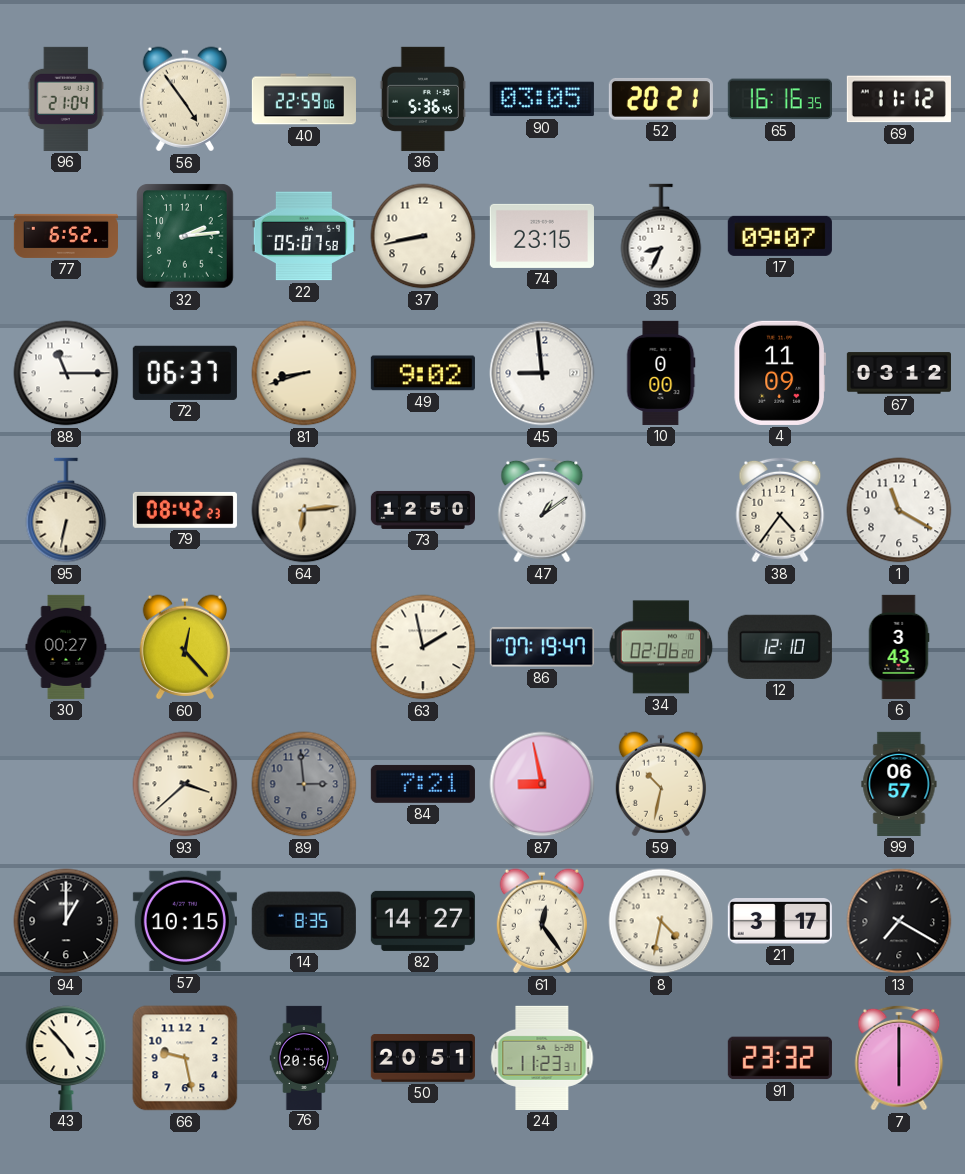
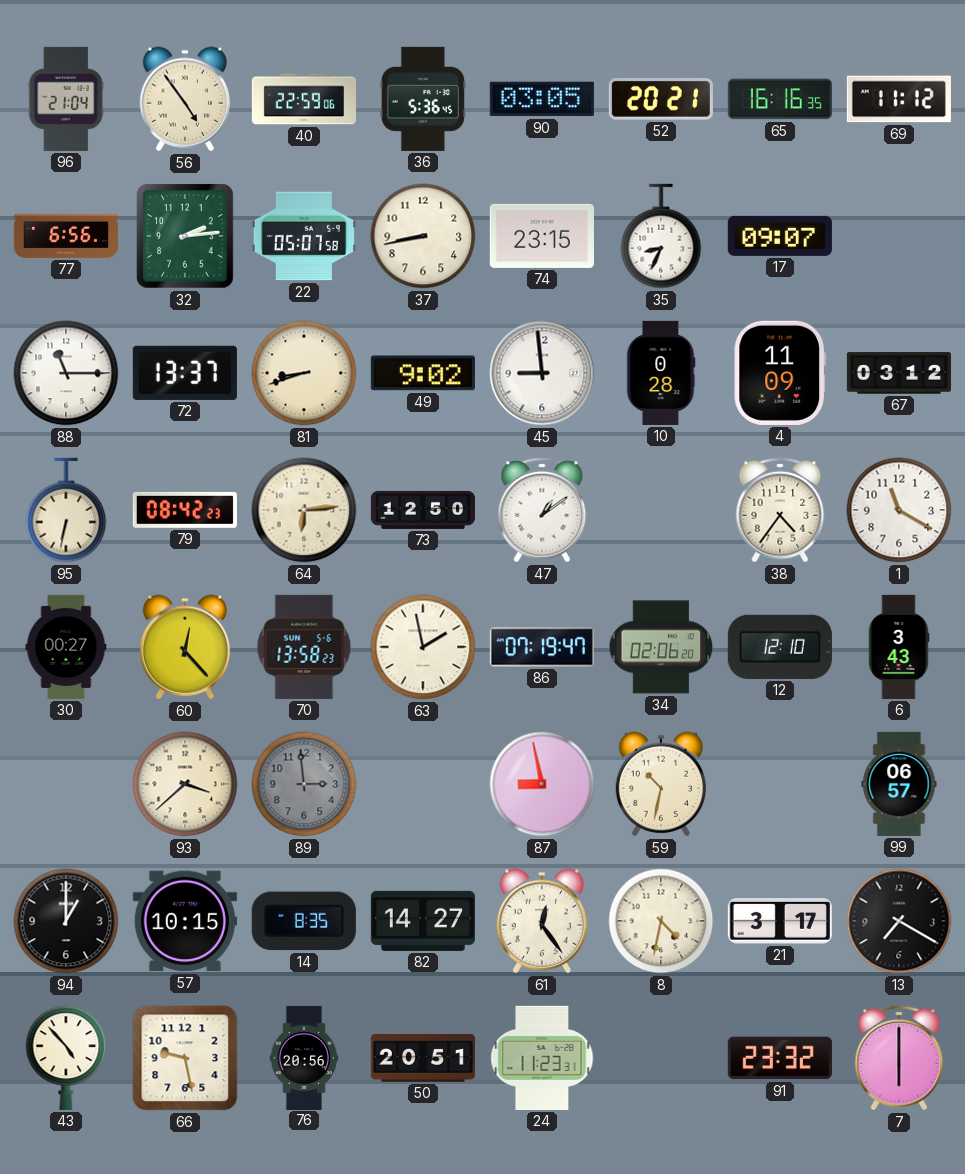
77: 6:52 -> 6:56 (66, 236)
72: 06:37 -> 13:37 (185, 373)
10: 0:00 -> 0:28 (661, 373)
70: none -> 13:58 (304, 647)
84: 7:21 -> none (423, 784)
